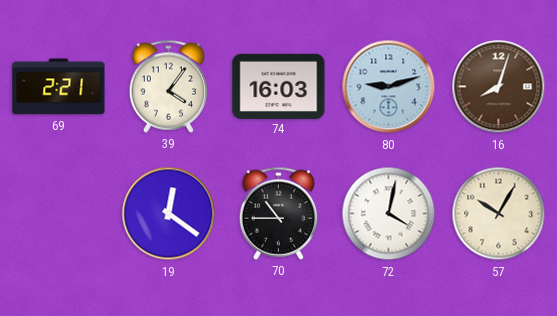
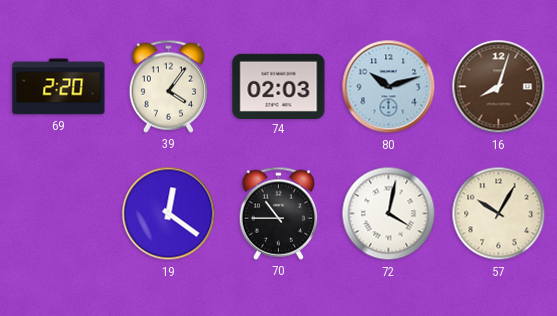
69: 2:21 -> 2:20 (59, 87)
74: 16:03 -> 02:03 (279, 86)
80: 9:12 -> 10:12 (389, 87)
